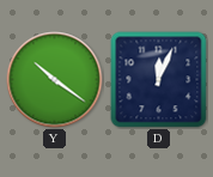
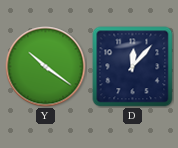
D: 12:04 -> 12:07 (133, 67)
